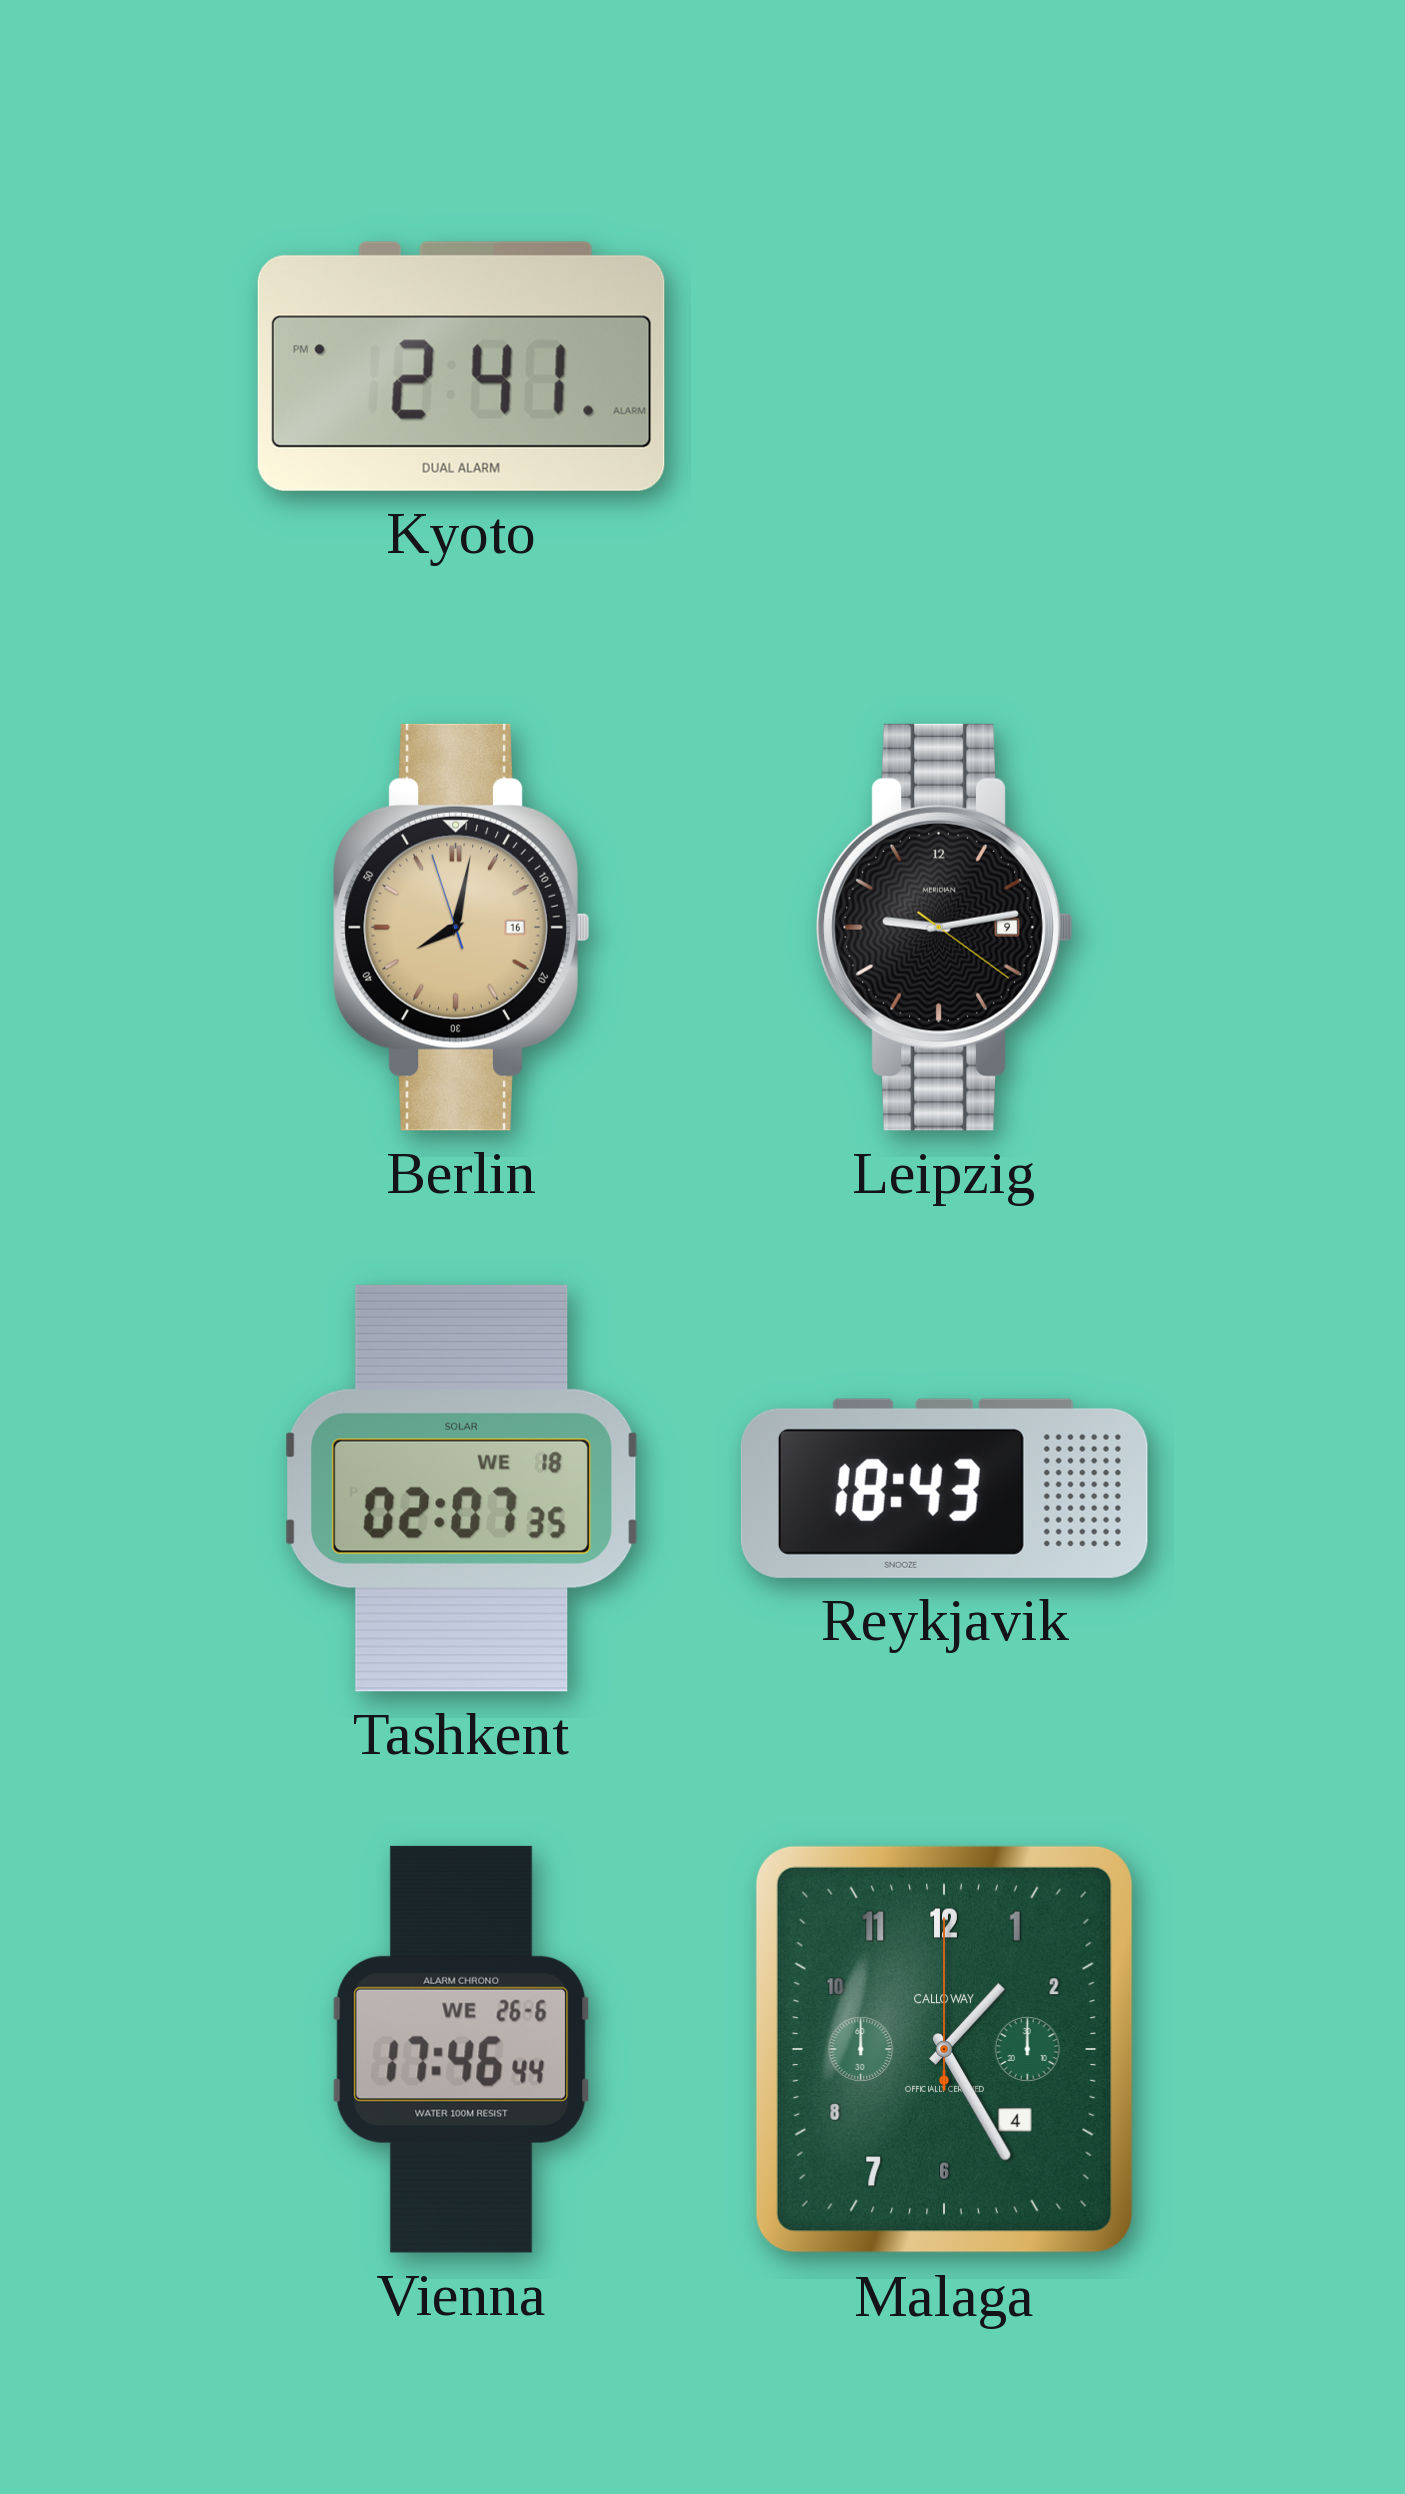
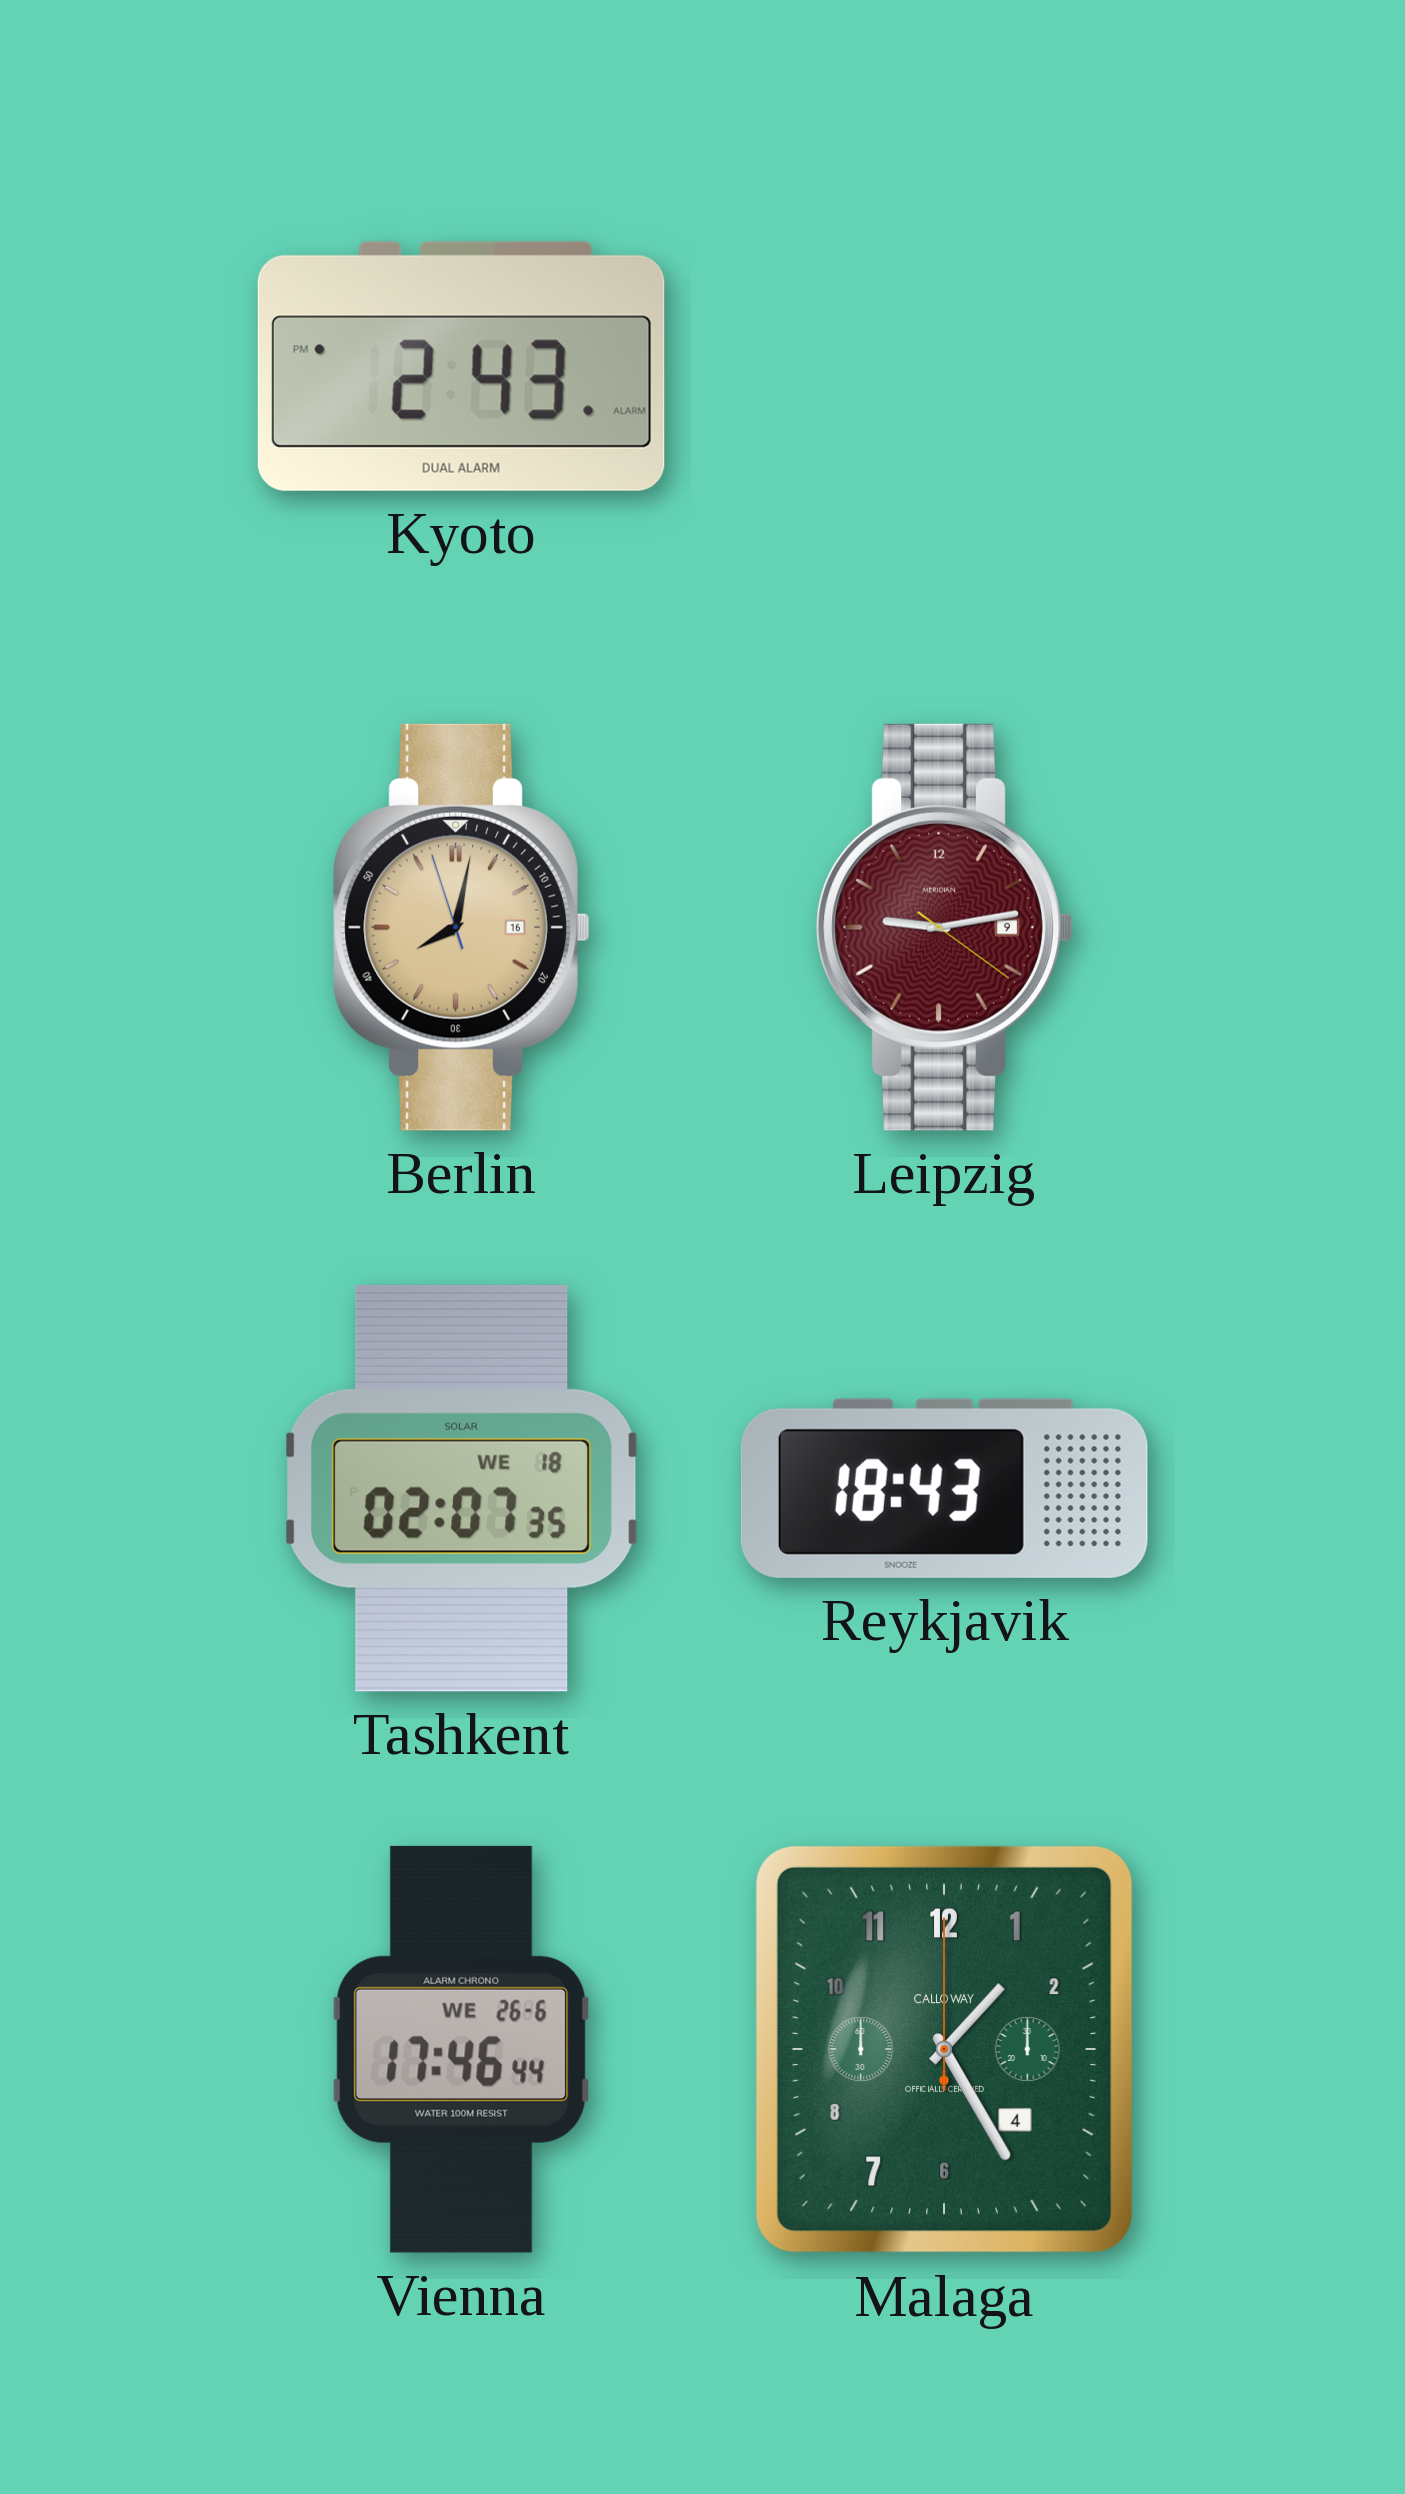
Kyoto: 2:41 -> 2:43 (461, 366)
Leipzig dial: black -> burgundy (945, 927)
